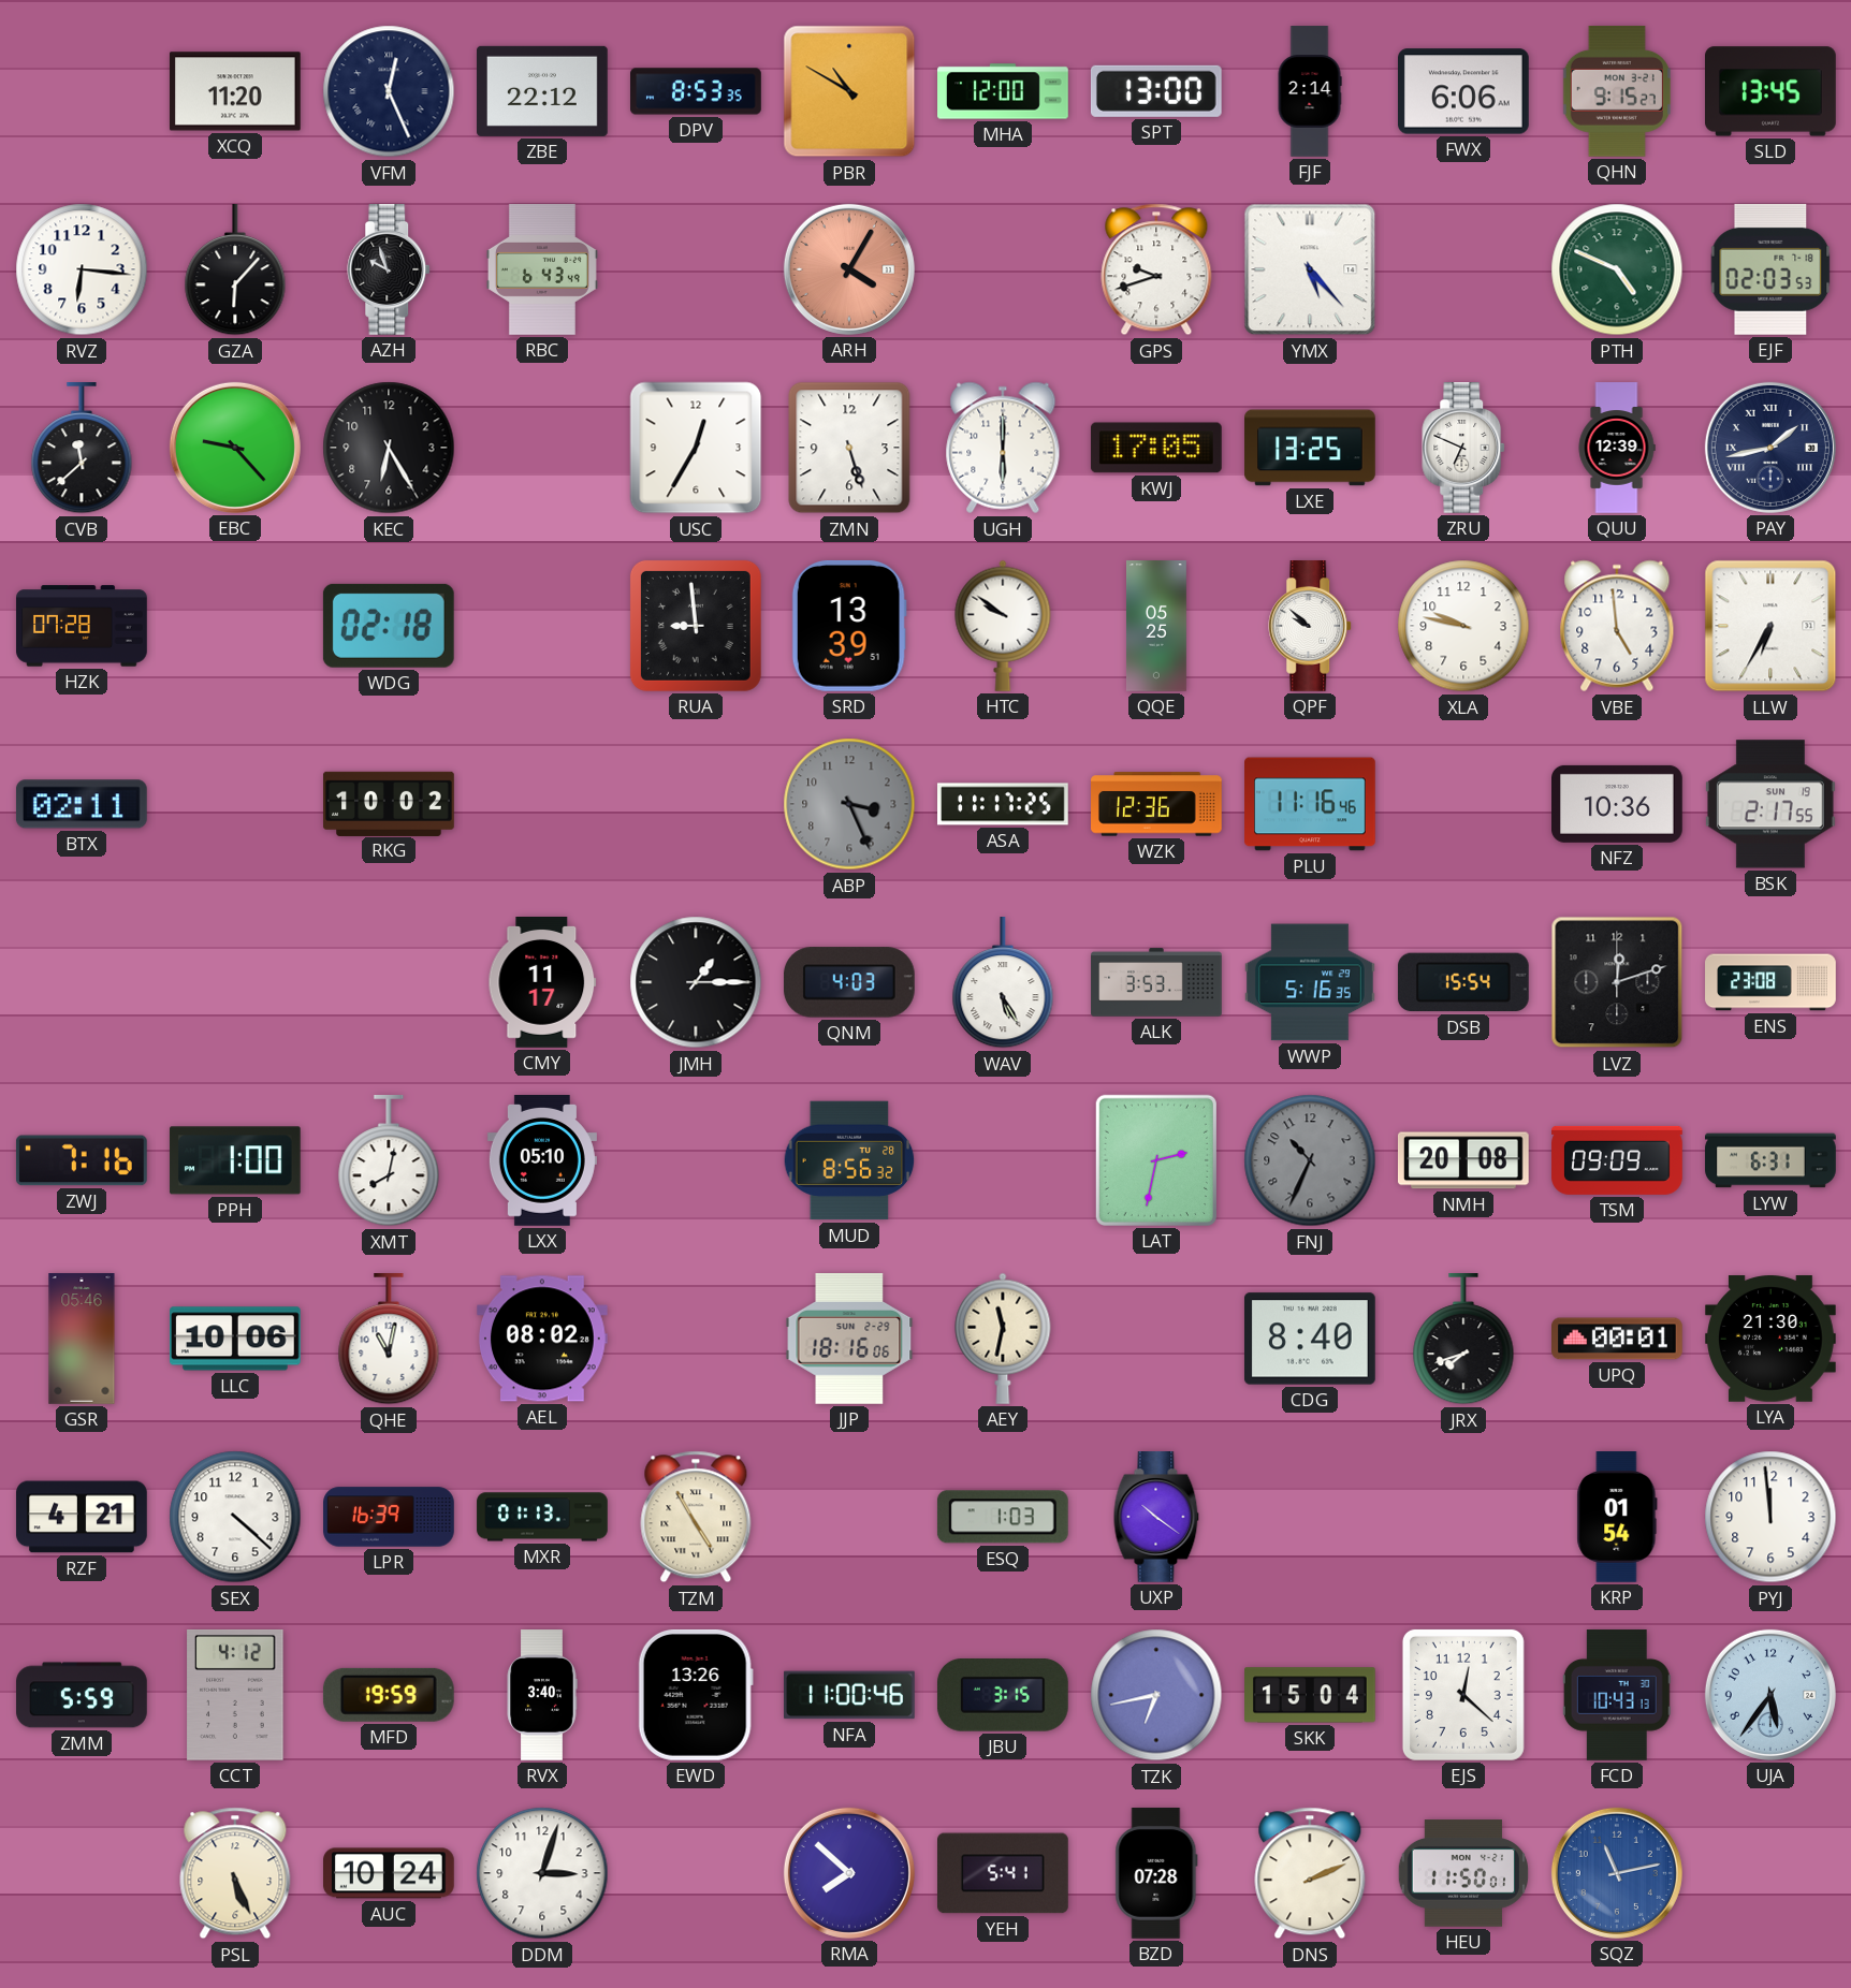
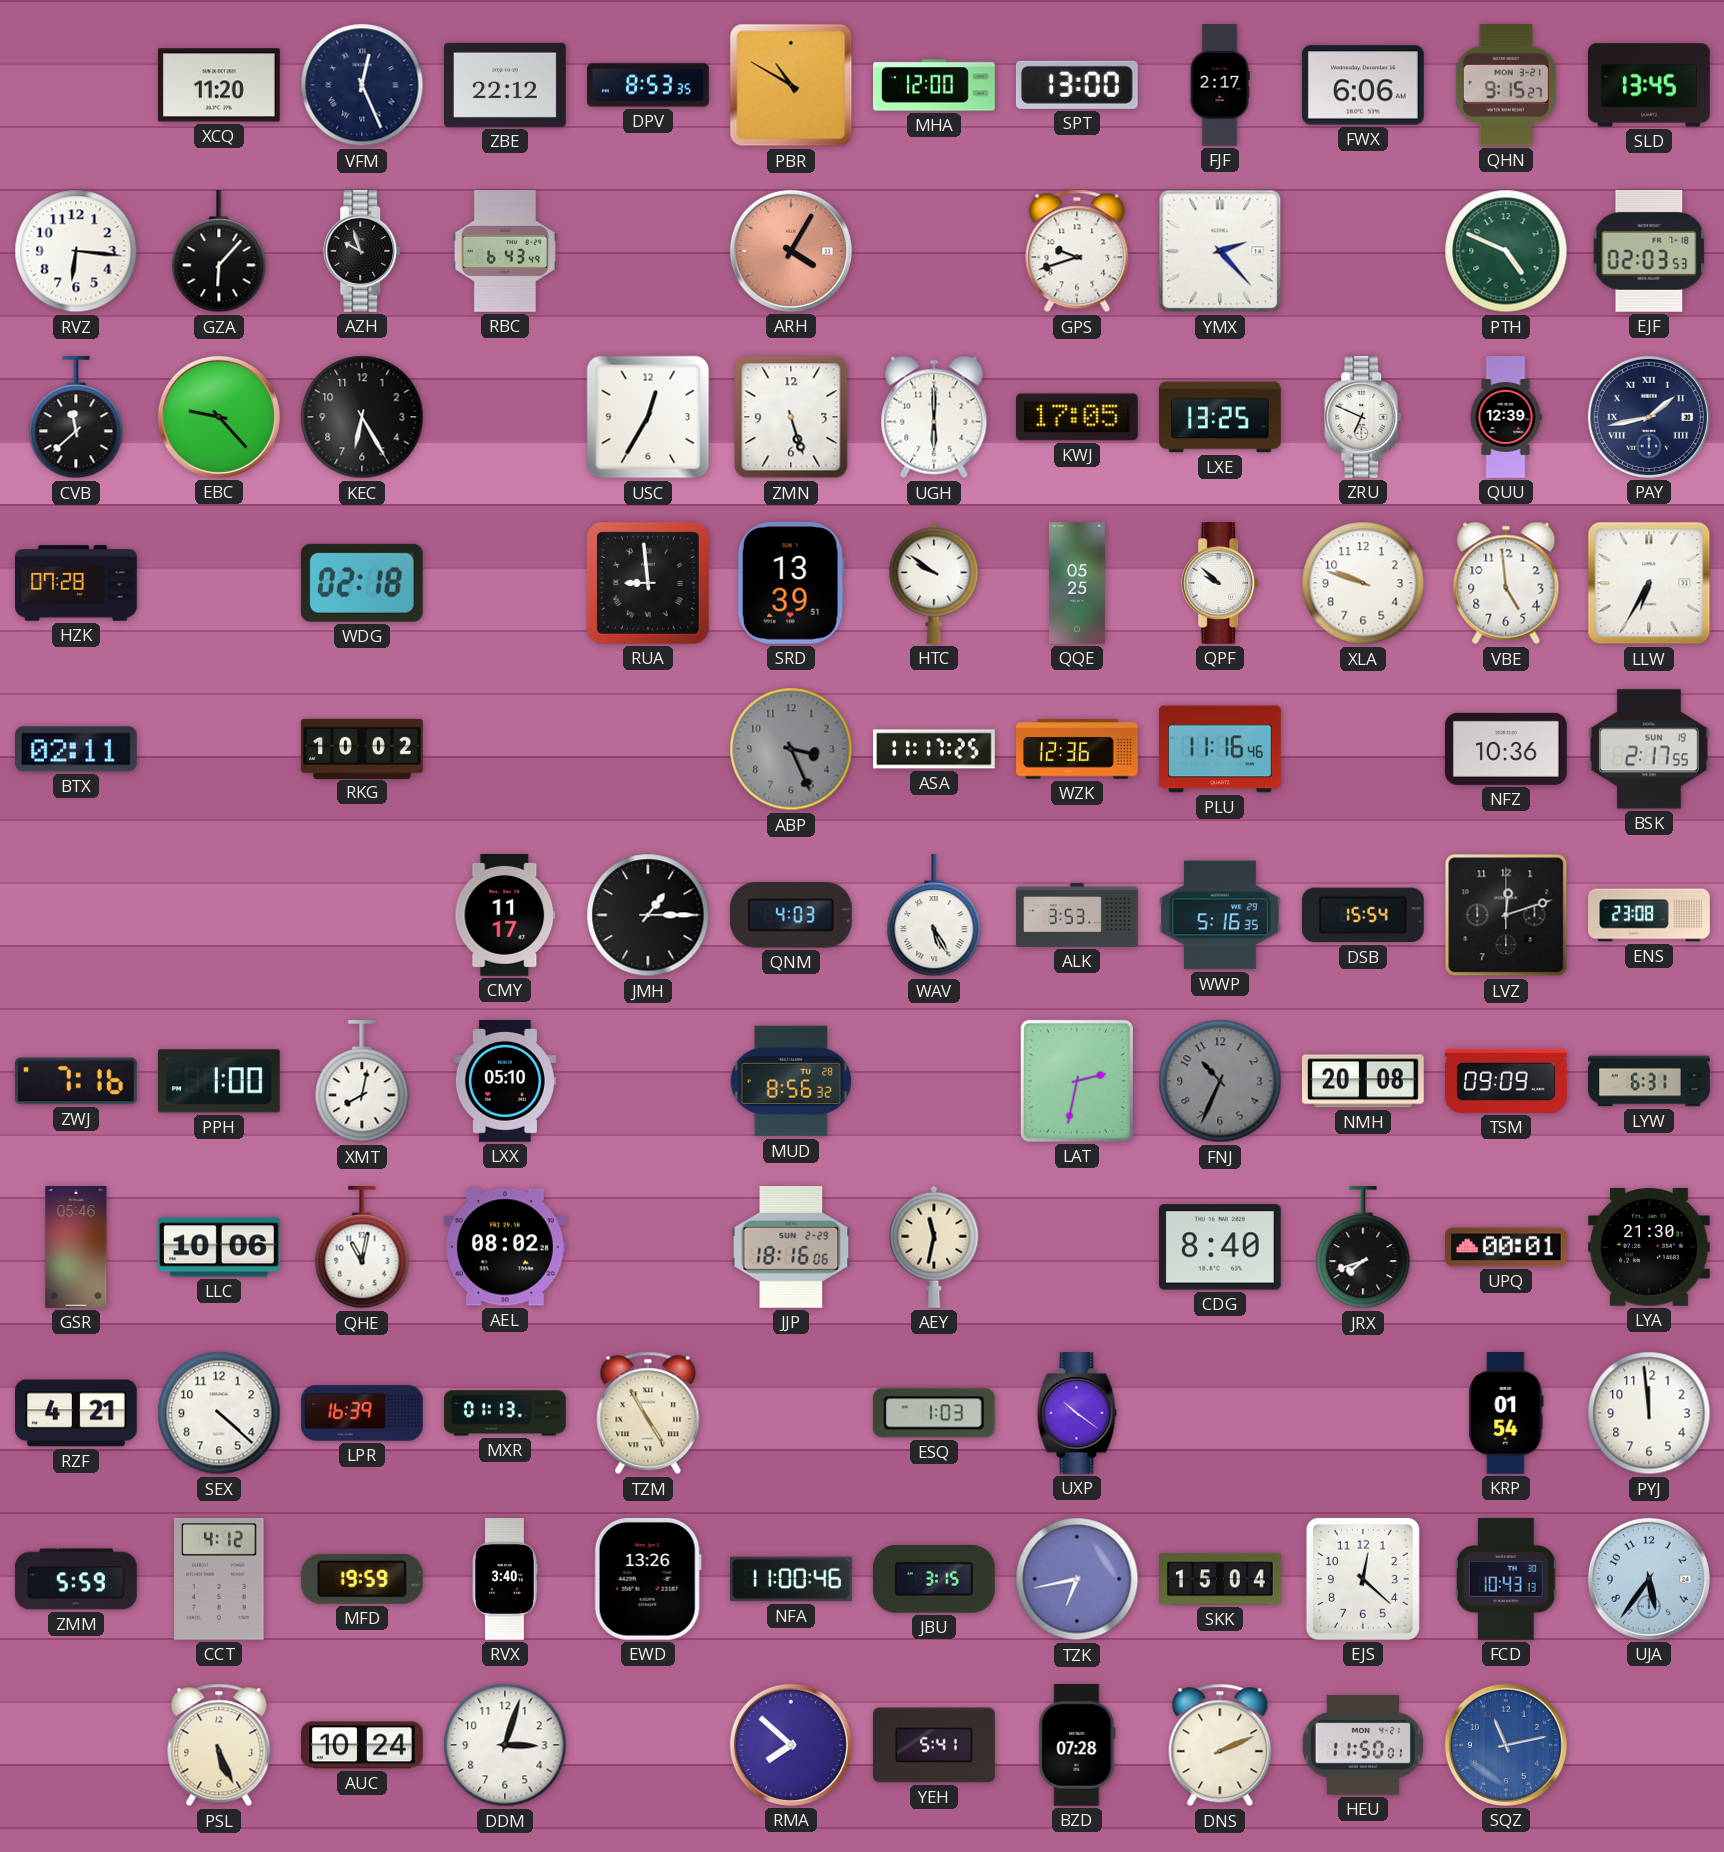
FJF: 2:14 -> 2:17 (1220, 85)
YMX: 5:23 -> 2:23 (1220, 251)
XLA: 9:47 -> 9:48 (1363, 583)
